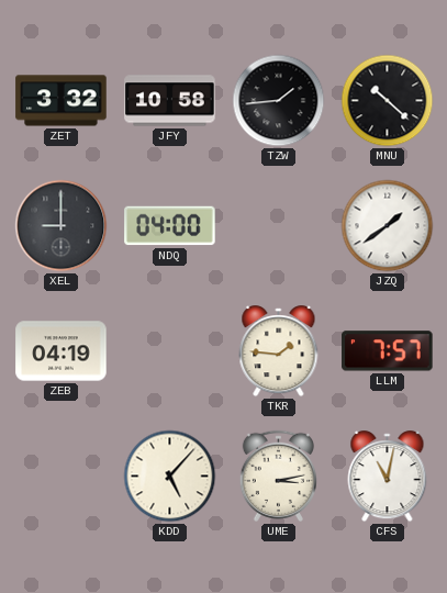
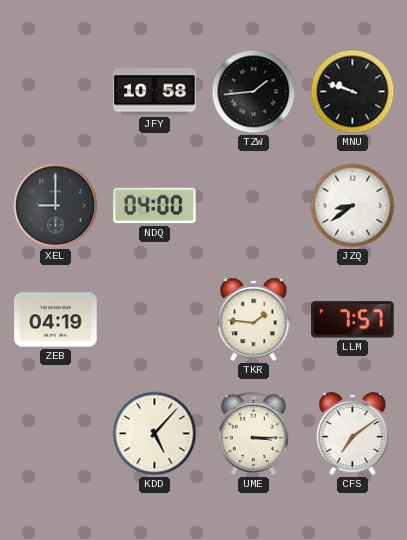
ZET: 3:32 -> none (62, 101)
MNU: 10:22 -> 9:48 (353, 92)
JZQ: 1:39 -> 8:39 (353, 206)
UME: 3:13 -> 3:15 (253, 433)
CFS: 11:02 -> 7:09 (353, 434)
